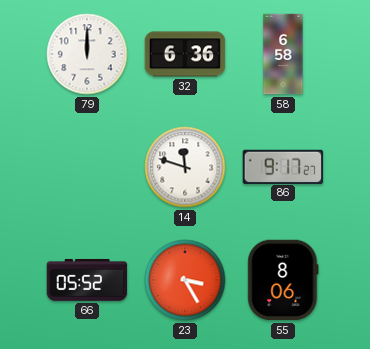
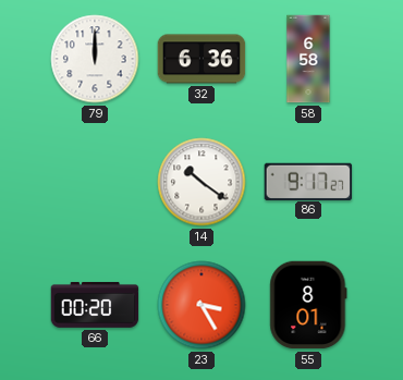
14: 11:48 -> 10:21 (201, 182)
66: 05:52 -> 00:20 (95, 305)
55: 8:06 -> 8:01 (308, 305)
